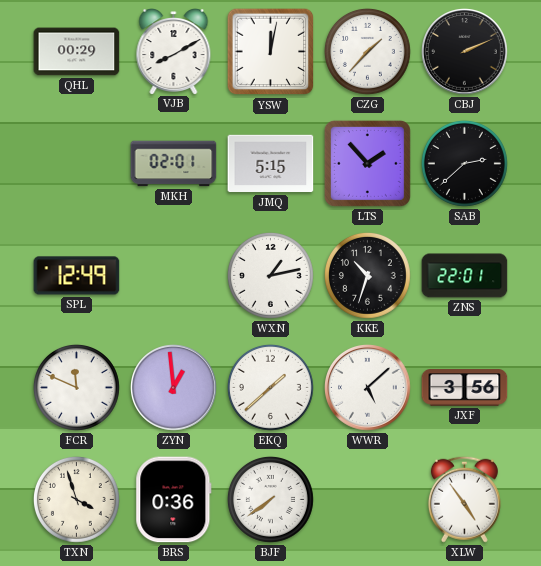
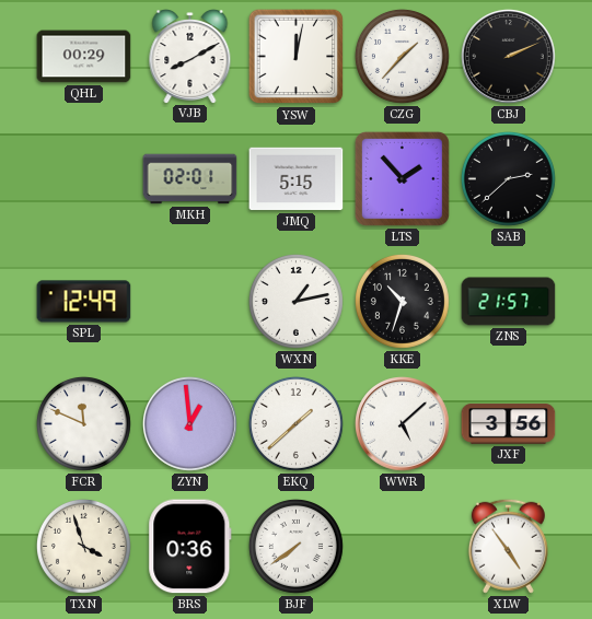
ZNS: 22:01 -> 21:57 (509, 302)
